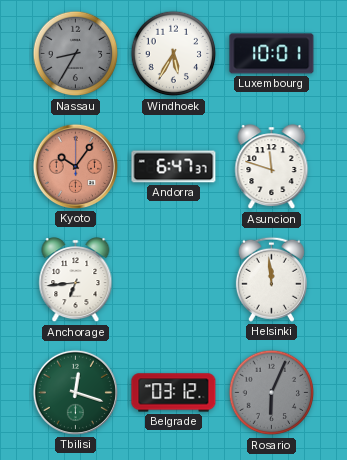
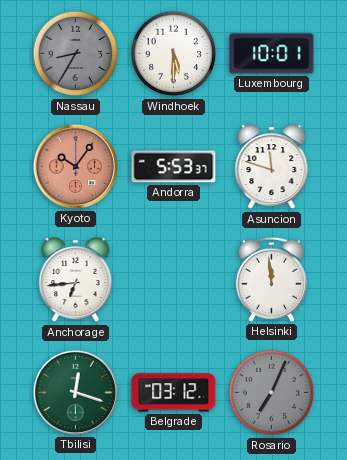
Windhoek: 5:35 -> 5:30 (174, 54)
Andorra: 6:47 -> 5:53 (174, 167)
Rosario: 6:04 -> 7:04 (272, 393)
